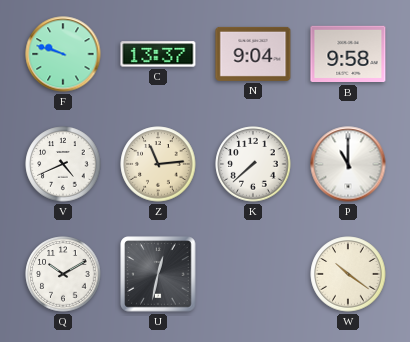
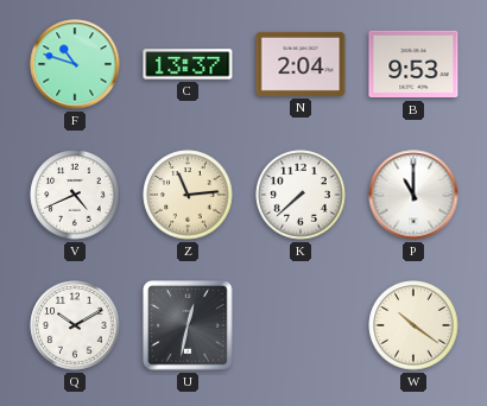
F: 9:48 -> 10:48 (75, 64)
N: 9:04 -> 2:04 (301, 64)
B: 9:58 -> 9:53 (413, 64)
